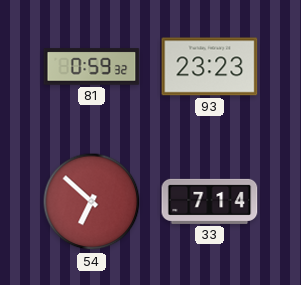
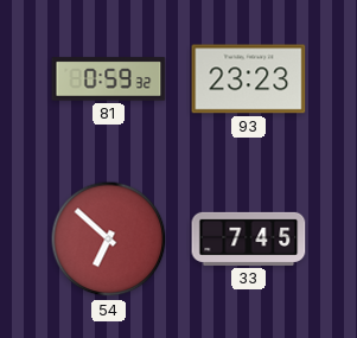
33: 7:14 -> 7:45 (249, 238)
